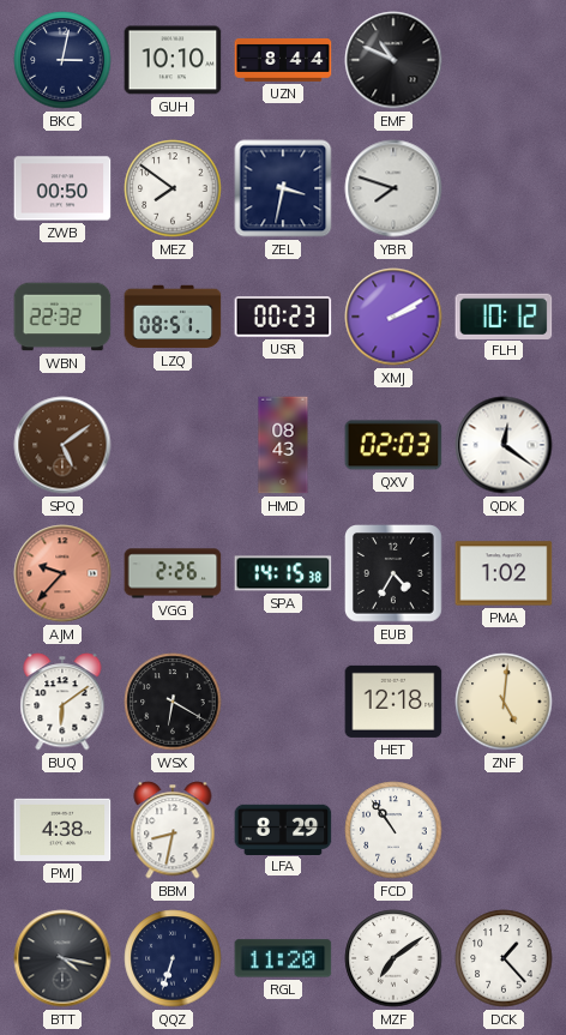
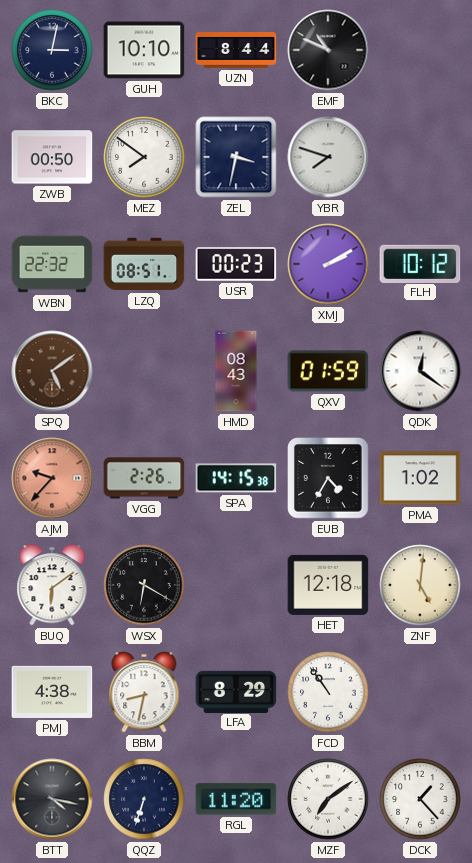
QXV: 02:03 -> 01:59 (328, 371)
